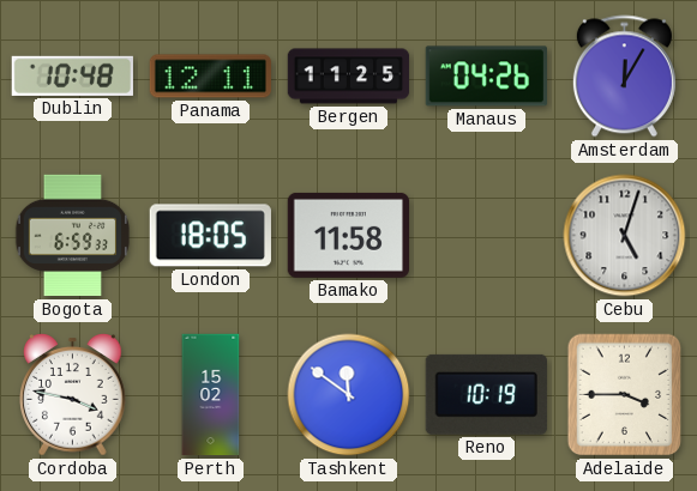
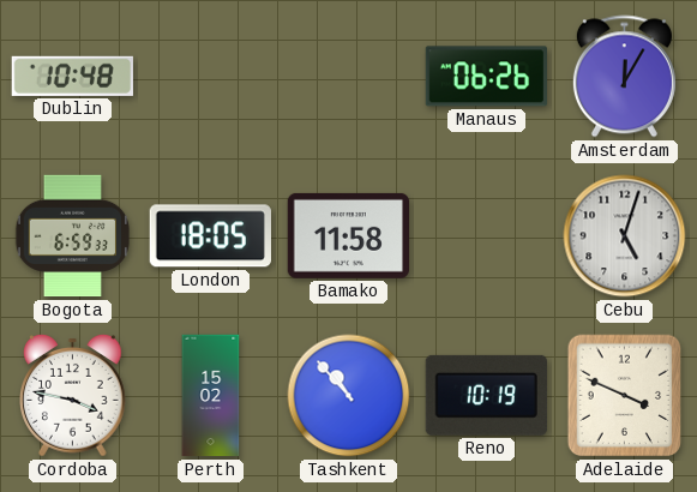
Panama: 12:11 -> none (210, 77)
Bergen: 11:25 -> none (349, 77)
Manaus: 04:26 -> 06:26 (486, 77)
Tashkent: 11:51 -> 10:53 (349, 396)
Adelaide: 3:45 -> 3:49 (625, 396)
